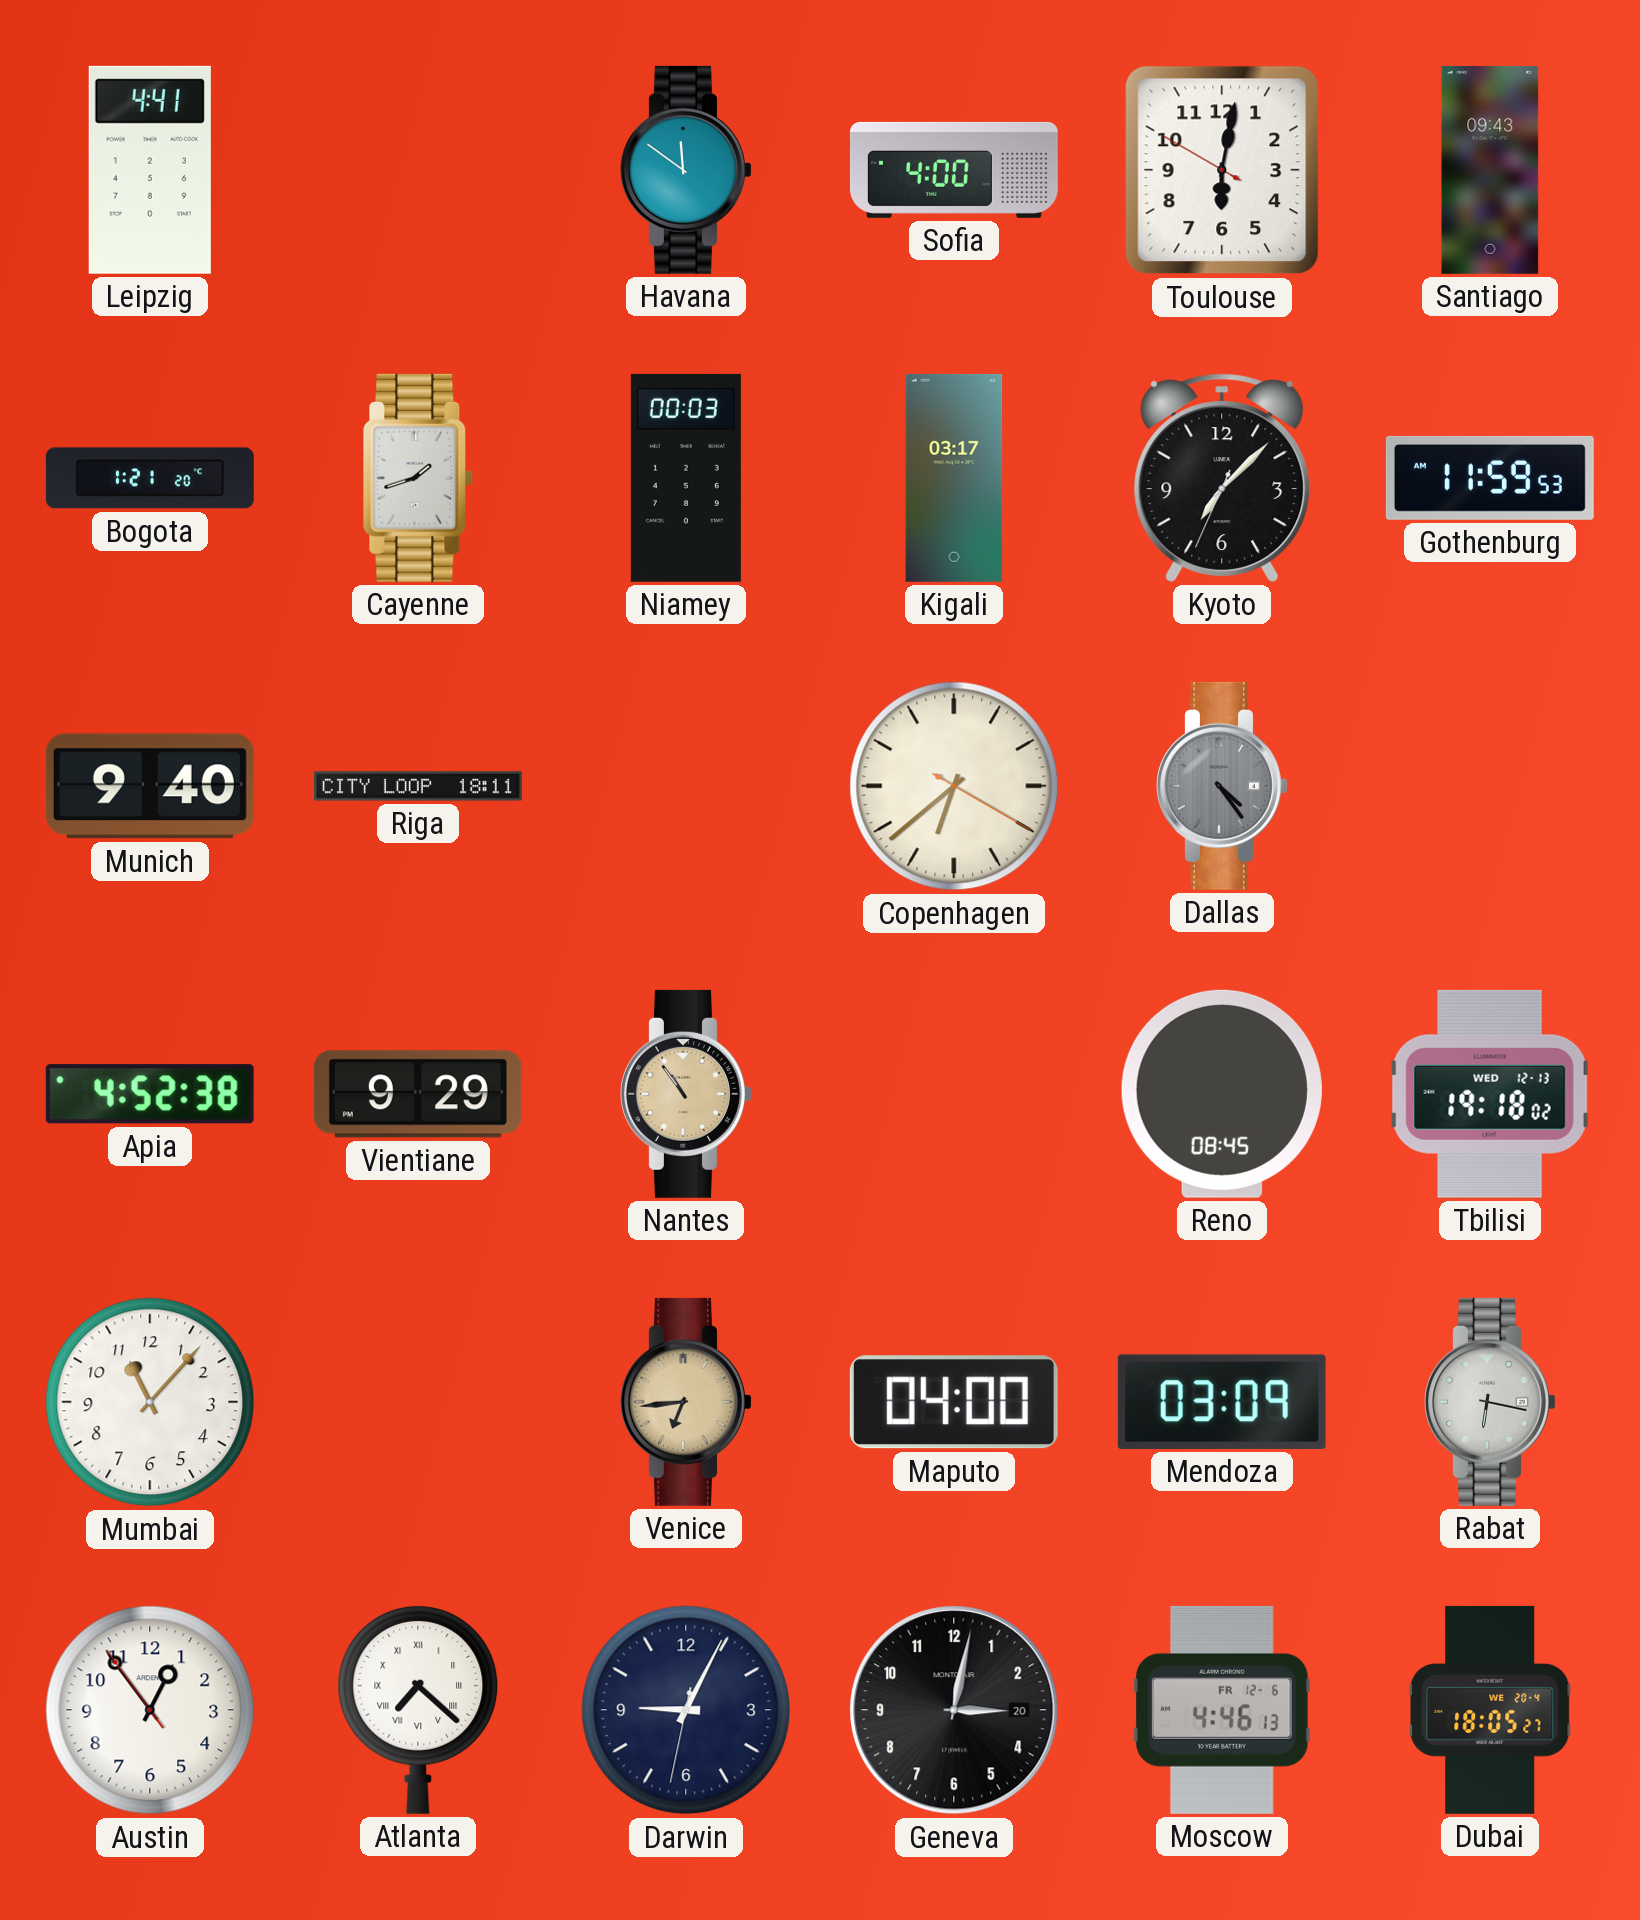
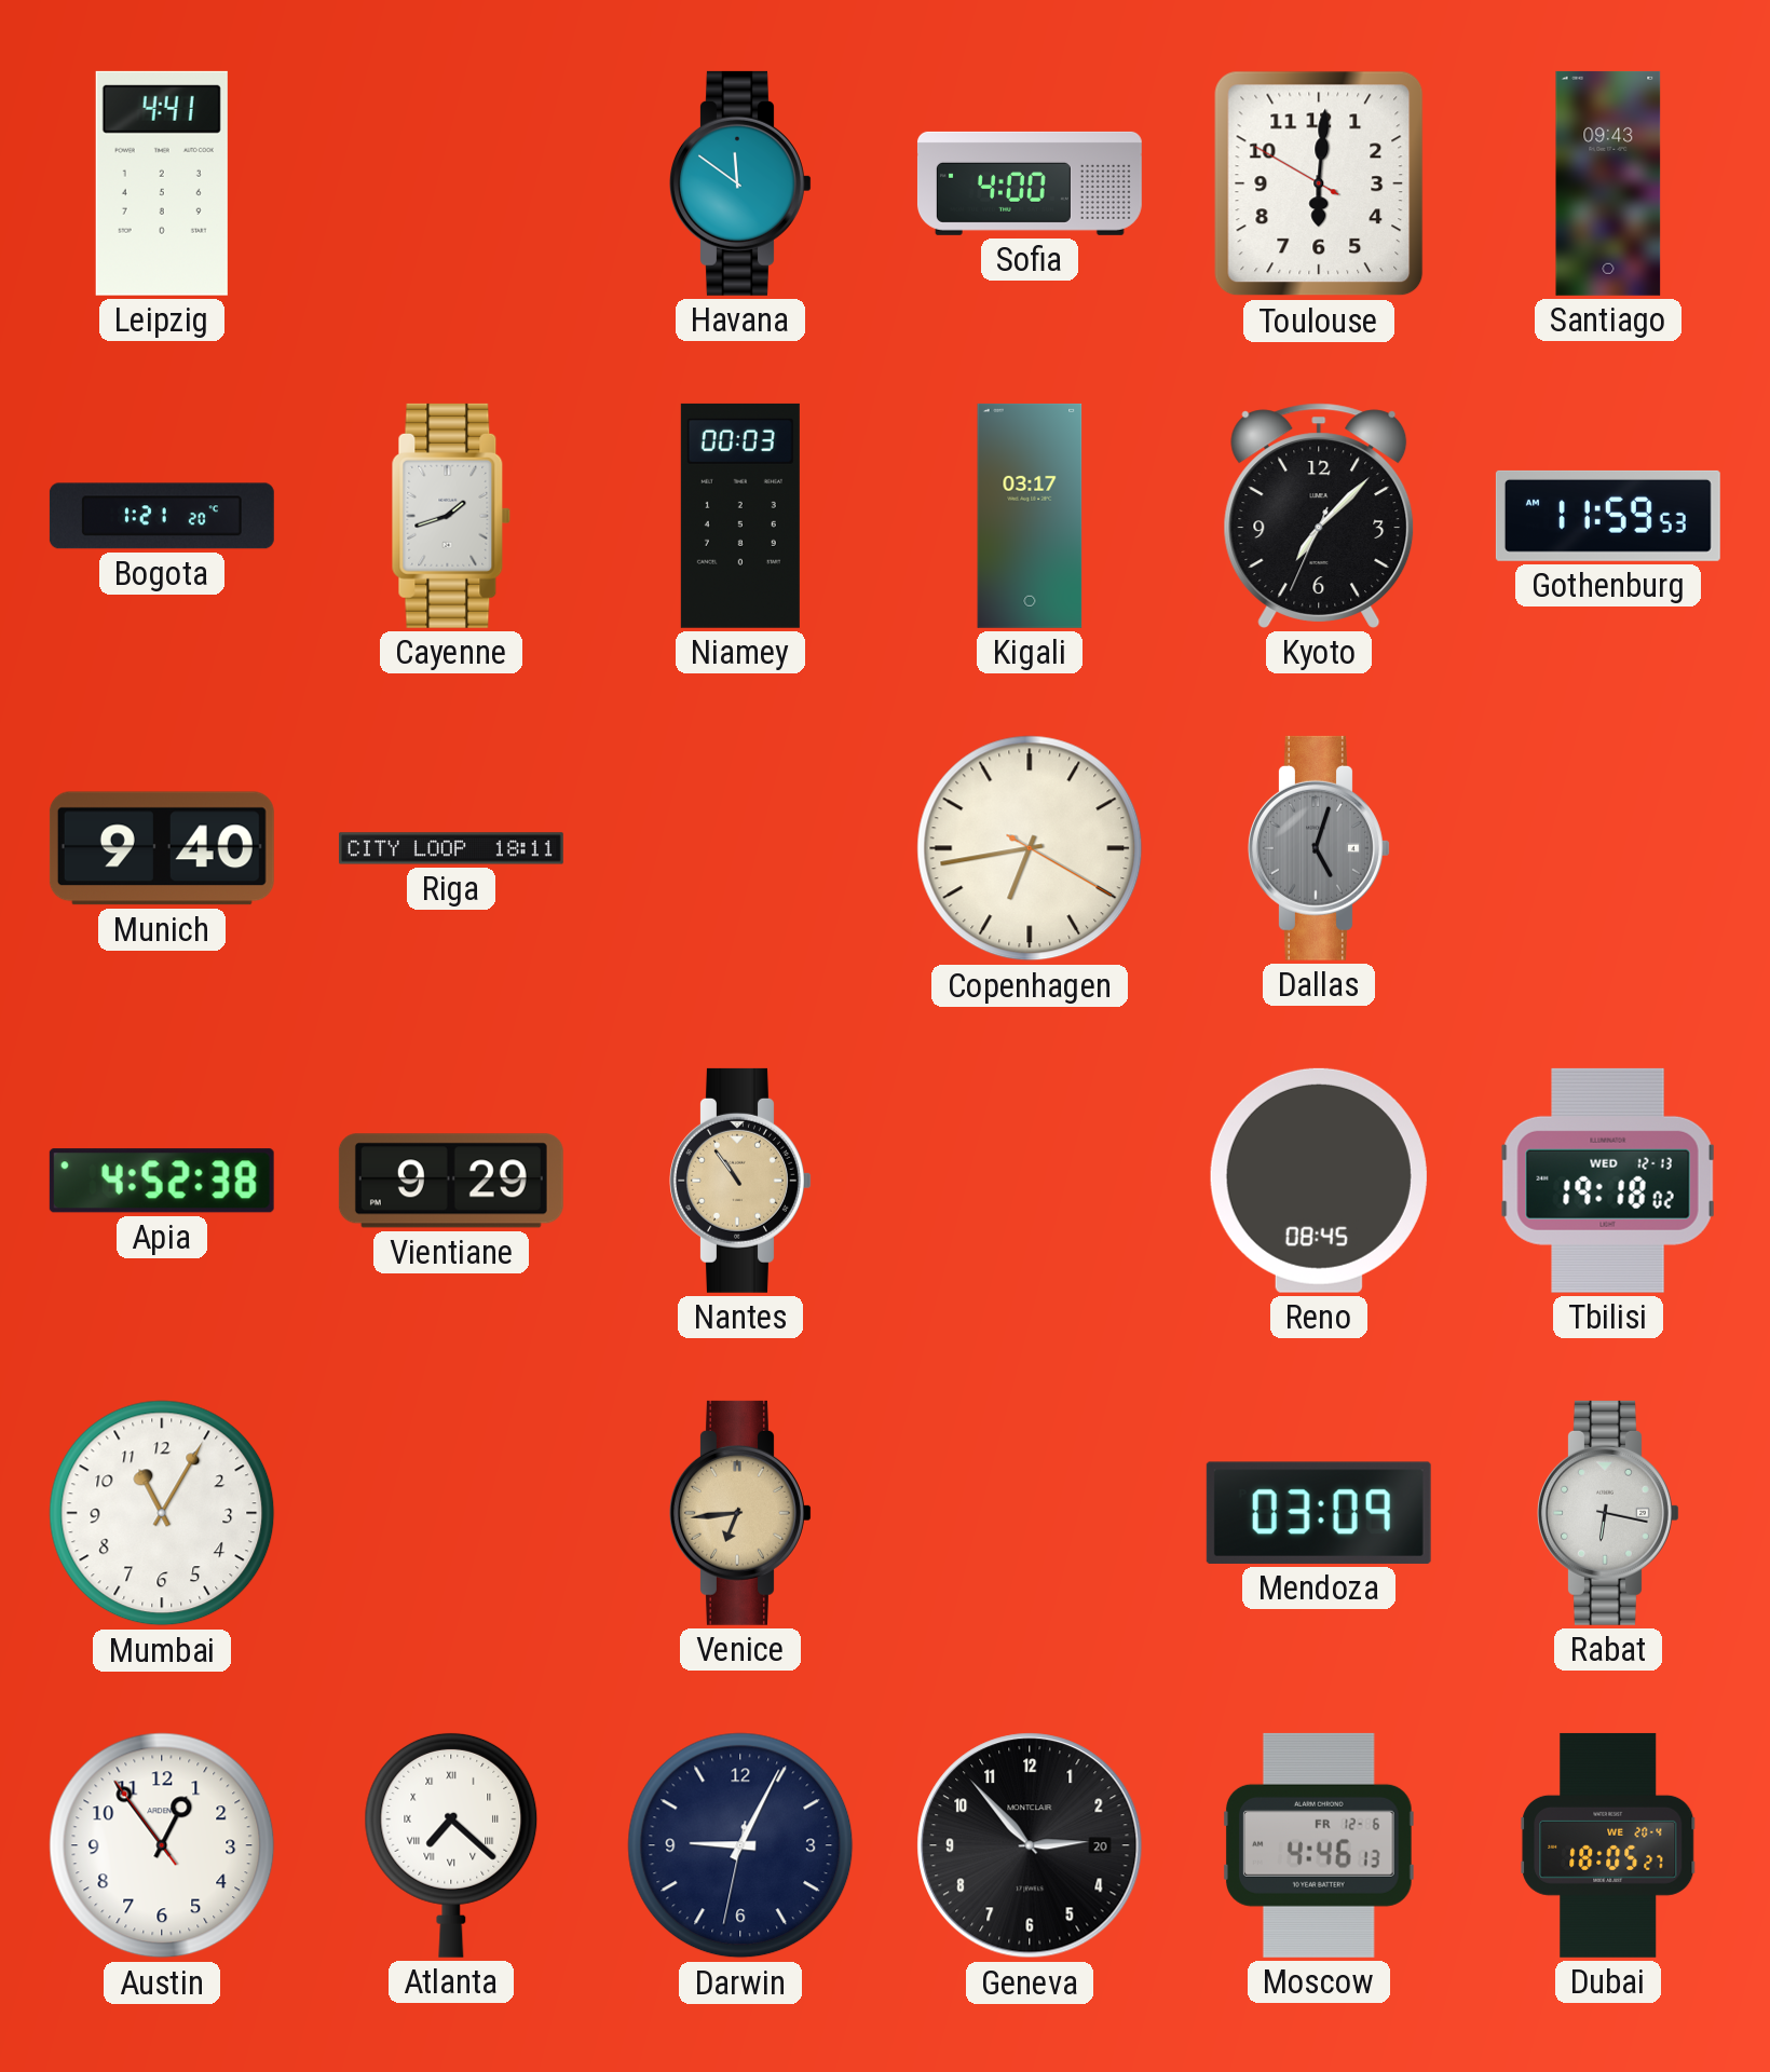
Toulouse: 6:01 -> 6:00 (1319, 183)
Copenhagen: 6:38 -> 6:43 (1030, 848)
Dallas: 4:24 -> 5:03 (1320, 848)
Mumbai: 11:07 -> 11:05 (162, 1513)
Maputo: 04:00 -> none (954, 1402)
Geneva: 3:02 -> 2:53 (1030, 1845)
